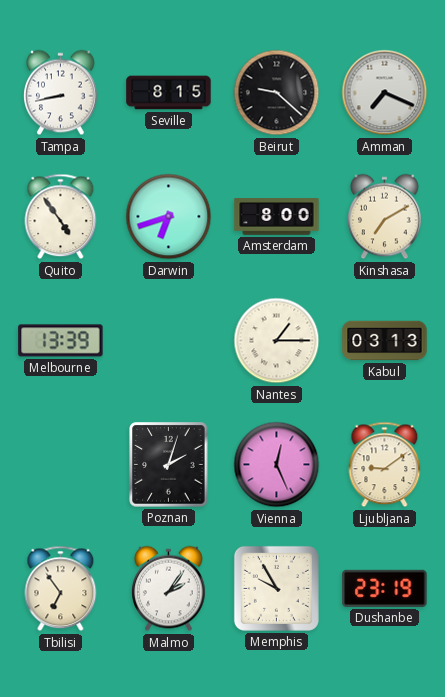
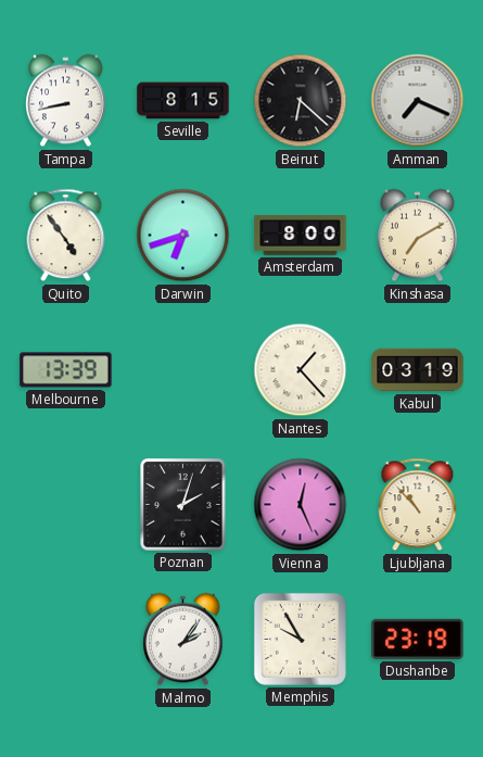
Beirut: 9:22 -> 6:22 (301, 101)
Nantes: 1:15 -> 1:23 (301, 370)
Kabul: 03:13 -> 03:19 (418, 370)
Ljubljana: 9:09 -> 10:53 (418, 505)
Tbilisi: 6:54 -> none (61, 589)
